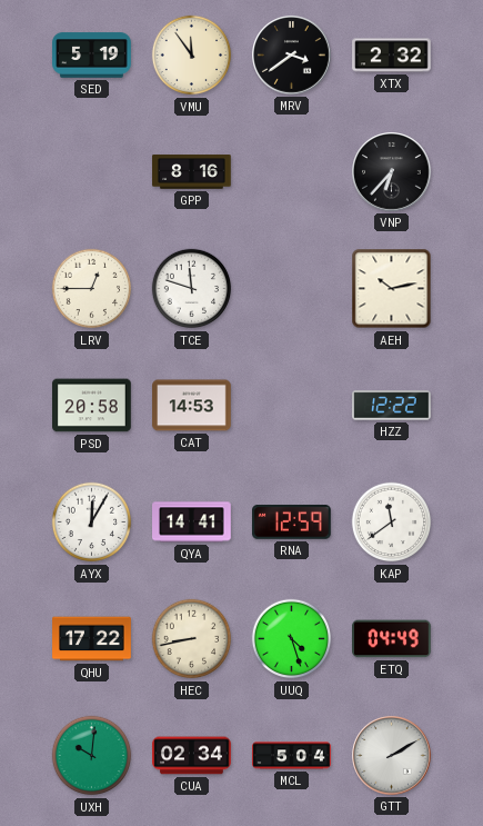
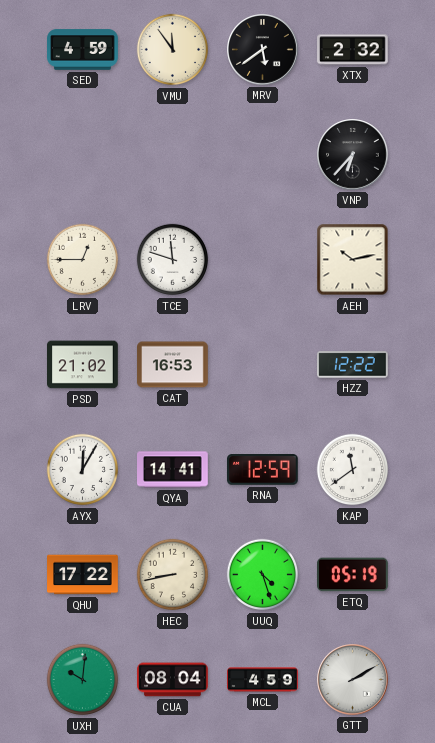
SED: 5:19 -> 4:59 (83, 50)
MRV: 3:39 -> 5:39 (263, 50)
GPP: 8:16 -> none (192, 172)
PSD: 20:58 -> 21:02 (83, 365)
CAT: 14:53 -> 16:53 (173, 365)
ETQ: 04:49 -> 05:19 (353, 575)
CUA: 02:34 -> 08:04 (173, 680)
MCL: 5:04 -> 4:59 (263, 680)
